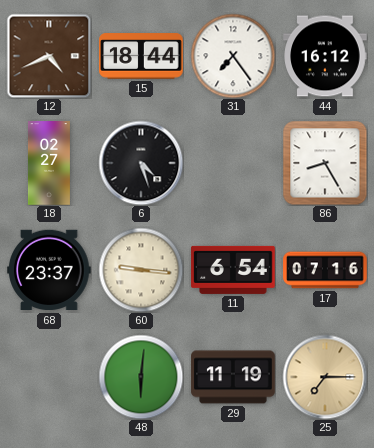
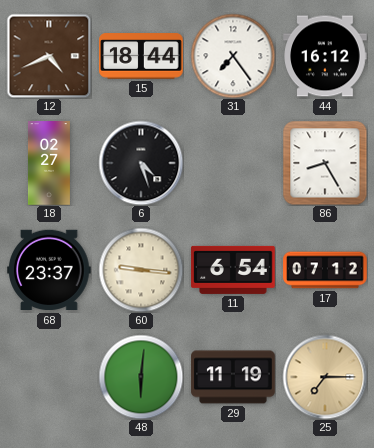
17: 07:16 -> 07:12 (325, 270)
